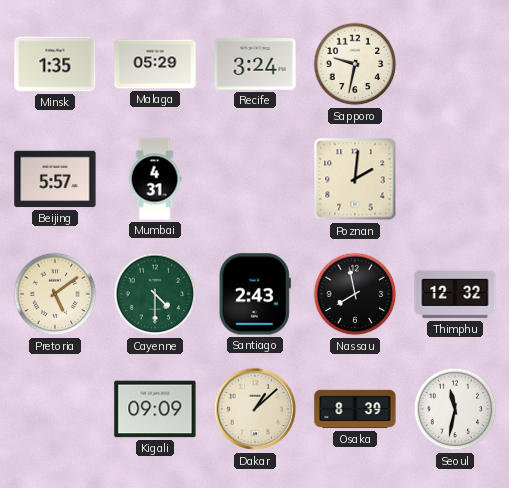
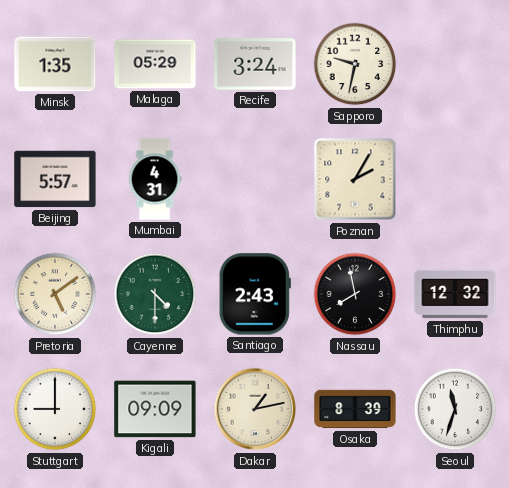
Poznan: 2:01 -> 2:05 (355, 179)
Stuttgart: none -> 9:00 (55, 409)
Dakar: 1:08 -> 1:13 (255, 409)
Seoul: 11:32 -> 11:33 (455, 409)
